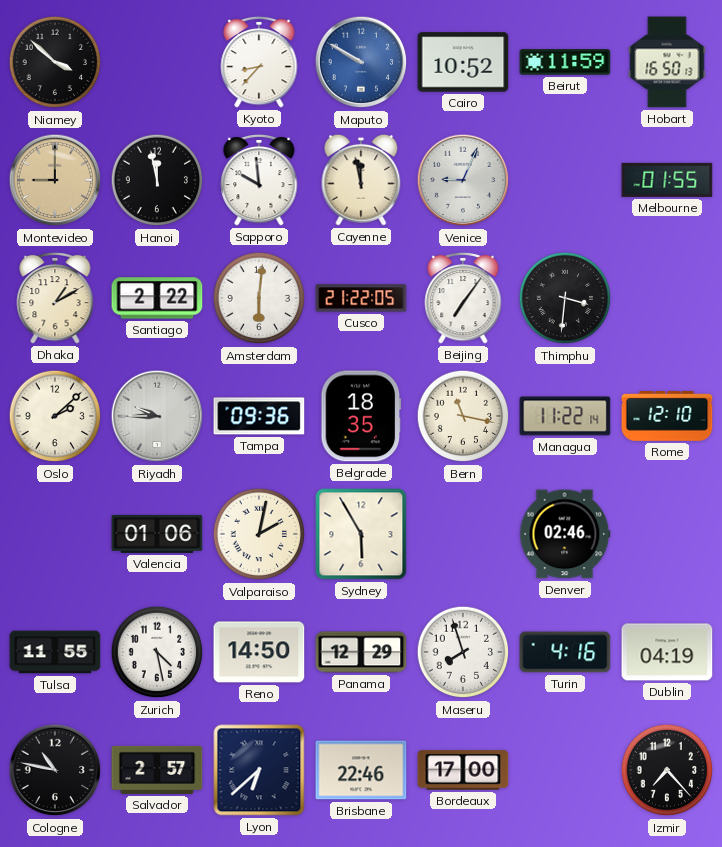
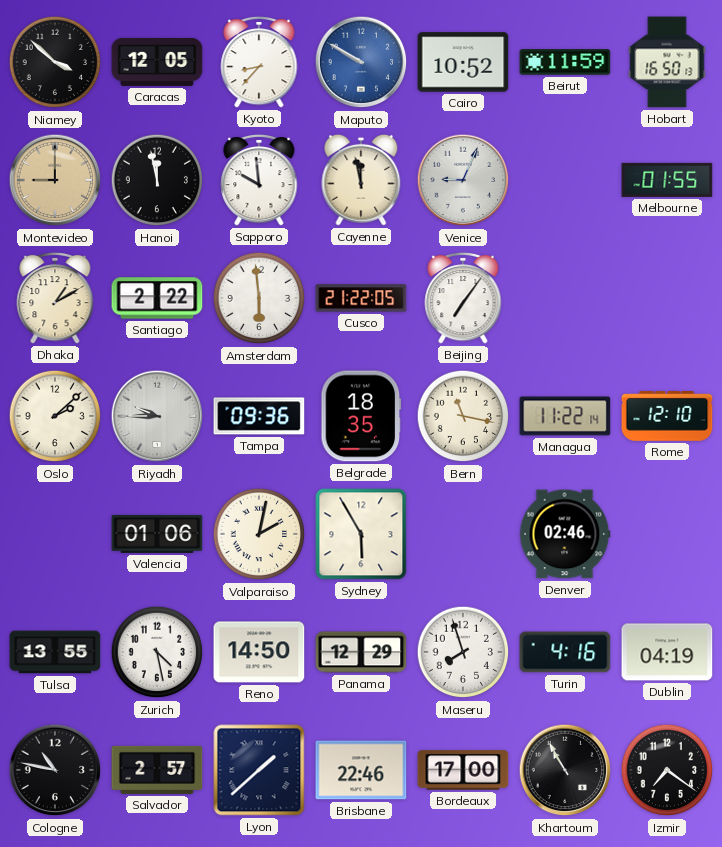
Caracas: none -> 12:05 (157, 62)
Amsterdam: 6:01 -> 5:59 (259, 298)
Thimphu: 3:31 -> none (565, 298)
Tulsa: 11:55 -> 13:55 (55, 652)
Lyon: 6:38 -> 1:38 (259, 770)
Khartoum: none -> 10:55 (565, 770)
Izmir: 7:23 -> 7:21 (667, 770)
